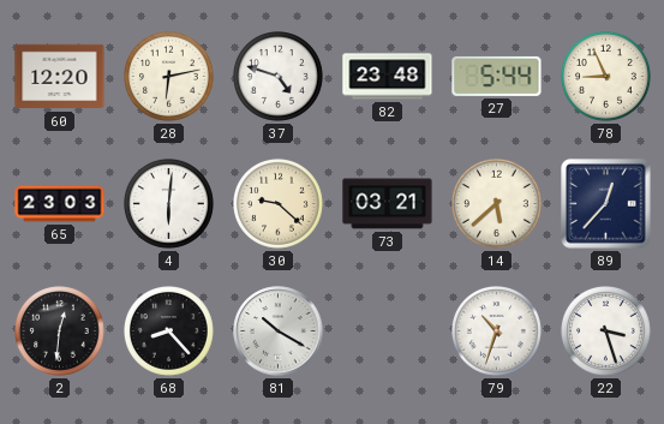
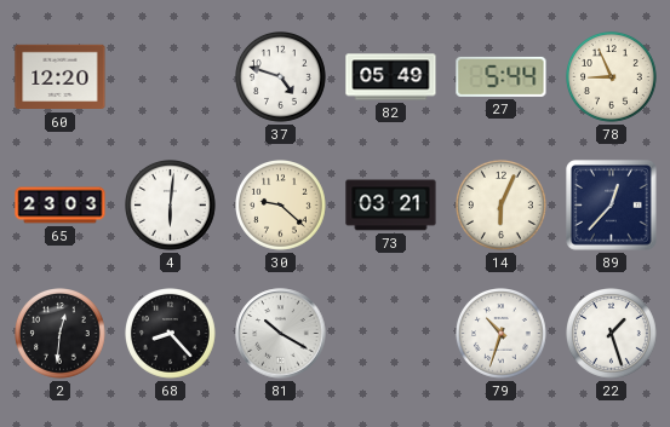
28: 6:13 -> none (169, 77)
82: 23:48 -> 05:49 (391, 77)
14: 5:38 -> 6:04 (502, 206)
22: 3:27 -> 1:27 (612, 334)
